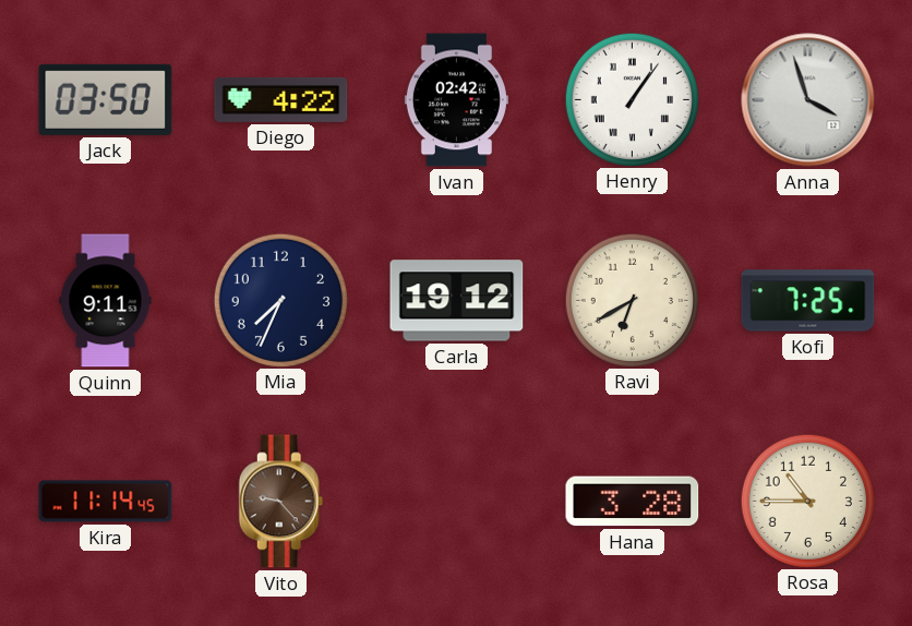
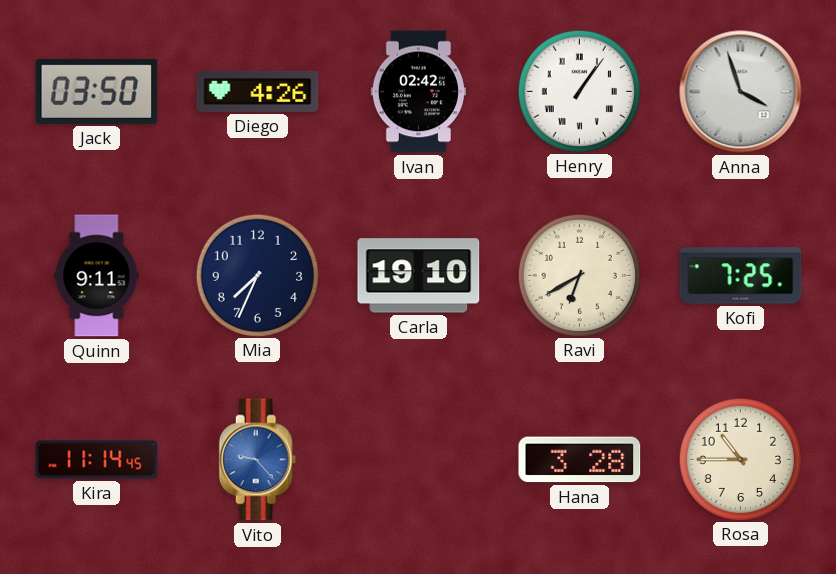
Diego: 4:22 -> 4:26 (258, 91)
Carla: 19:12 -> 19:10 (419, 276)
Vito dial: brown -> blue (258, 460)
